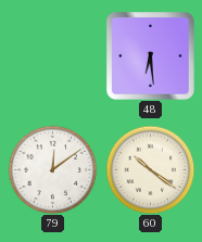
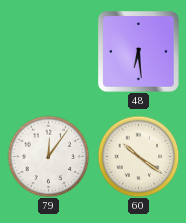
79: 12:09 -> 12:06 (48, 156)
